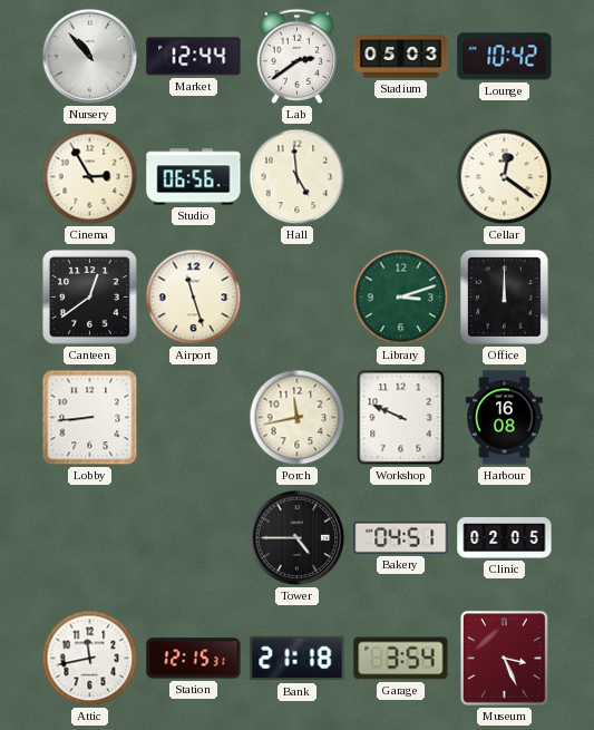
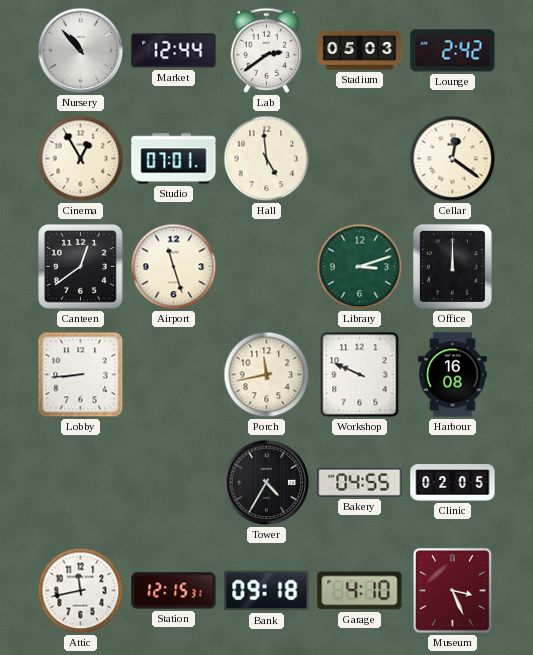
Lounge: 10:42 -> 2:42 (453, 51)
Cinema: 2:55 -> 12:55 (81, 159)
Studio: 06:56 -> 07:01 (174, 159)
Tower: 4:45 -> 4:35 (267, 483)
Bakery: 04:51 -> 04:55 (360, 482)
Bank: 21:18 -> 09:18 (267, 591)
Garage: 3:54 -> 4:10 (360, 591)
